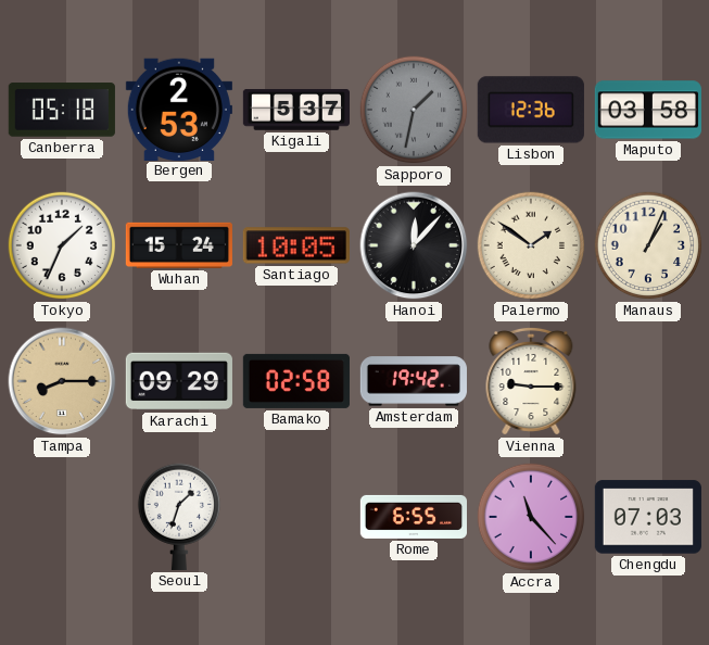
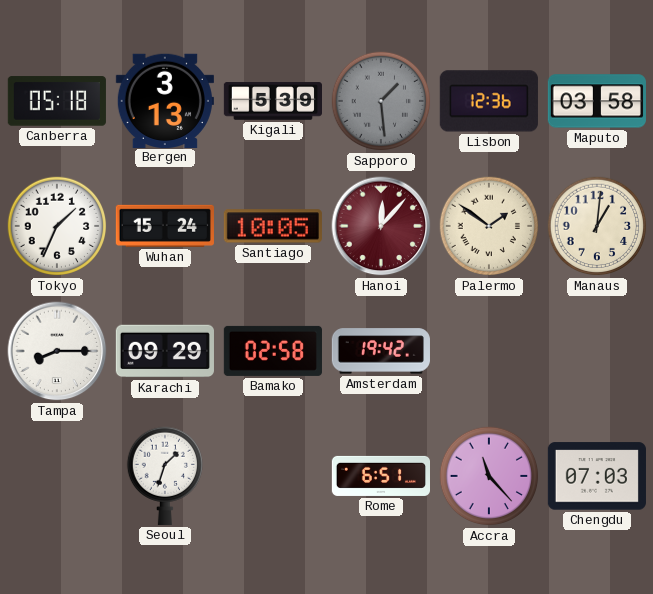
Bergen: 2:53 -> 3:13 (165, 100)
Kigali: 5:37 -> 5:39 (272, 101)
Sapporo: 1:32 -> 1:29 (381, 101)
Hanoi dial: black -> burgundy (381, 226)
Manaus: 1:04 -> 1:01 (597, 226)
Tampa dial: champagne -> white (57, 351)
Vienna: 9:15 -> none (531, 381)
Rome: 6:55 -> 6:51 (380, 476)
